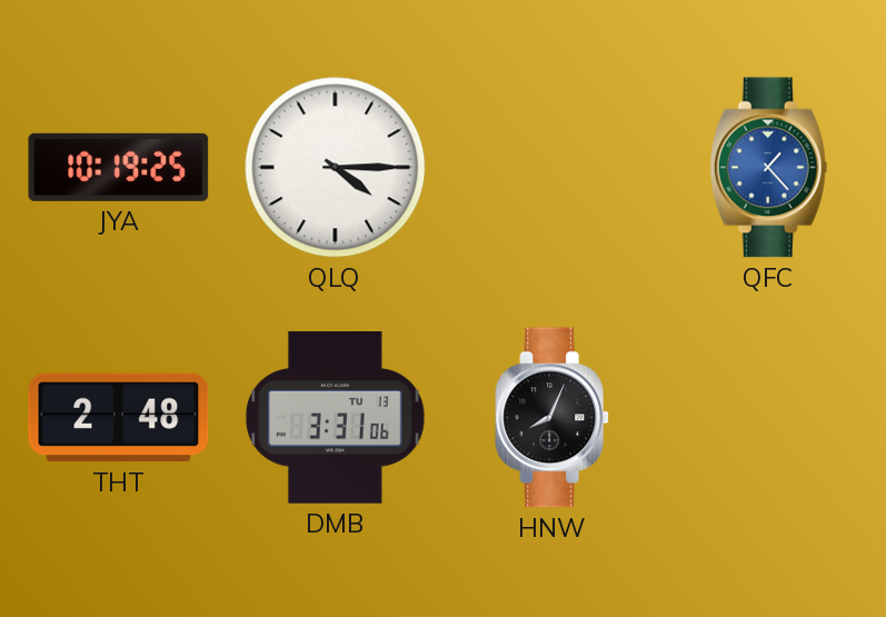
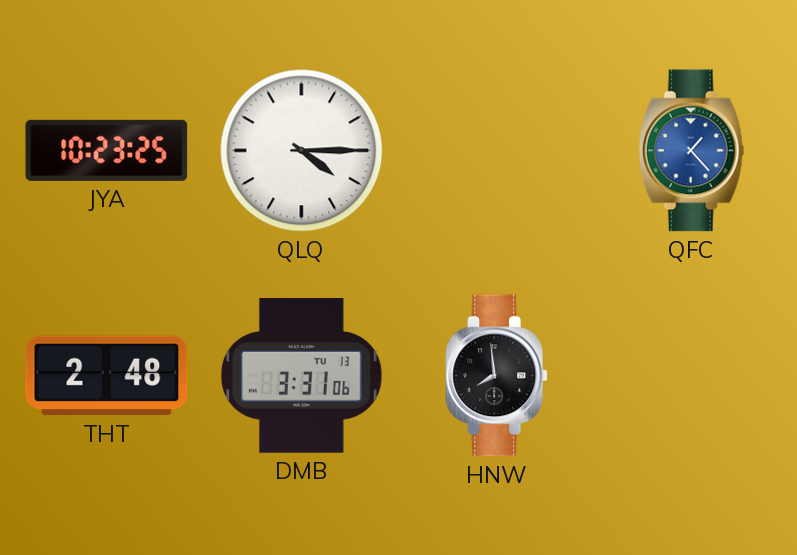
JYA: 10:19 -> 10:23 (107, 150)
HNW: 8:04 -> 7:59 (497, 376)
